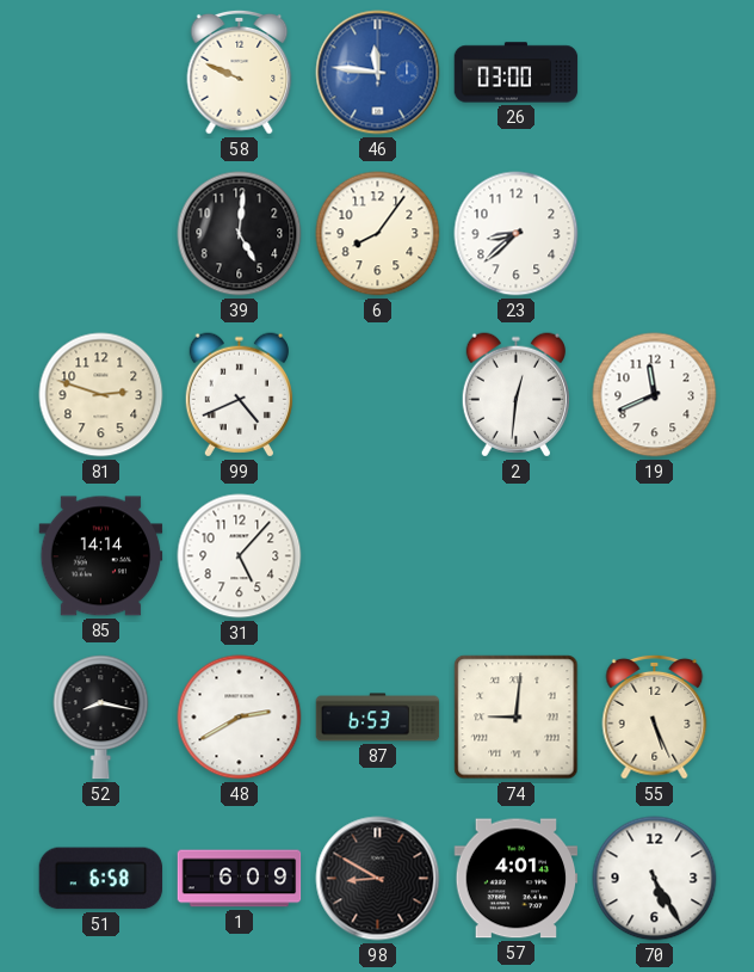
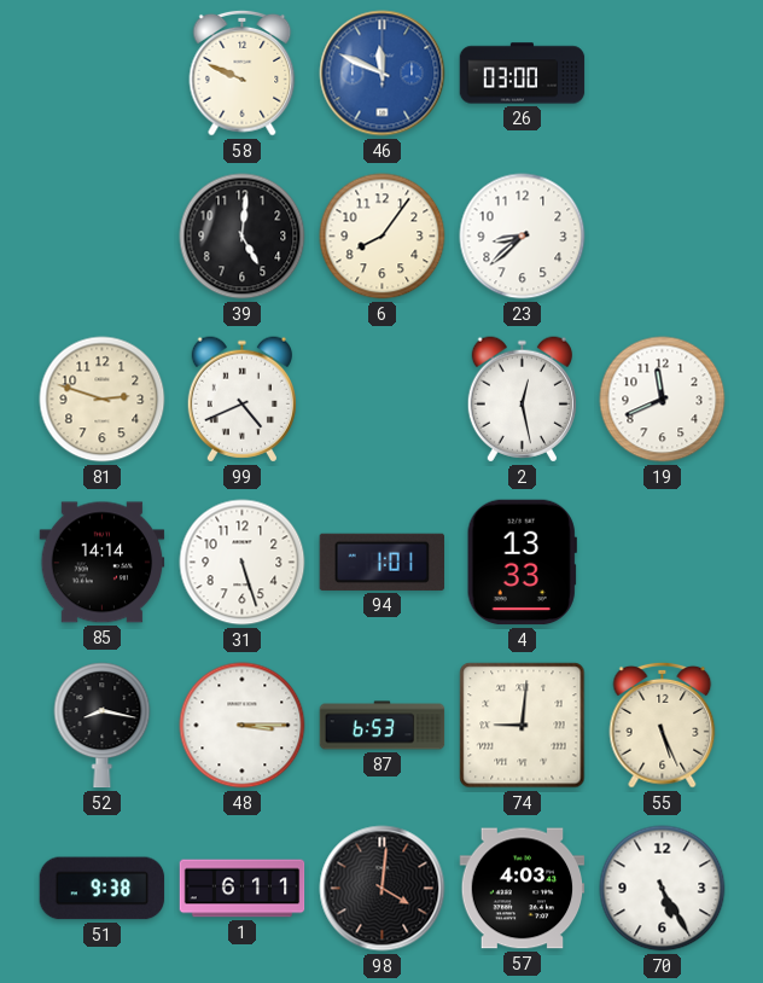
46: 11:46 -> 11:49 (383, 74)
2: 12:31 -> 12:28 (522, 400)
31: 5:07 -> 5:27 (243, 563)
94: none -> 1:01 (381, 562)
4: none -> 13:33 (522, 563)
48: 2:40 -> 3:15 (243, 726)
51: 6:58 -> 9:38 (103, 889)
1: 6:09 -> 6:11 (243, 889)
98: 8:50 -> 4:01 (383, 889)
57: 4:01 -> 4:03 (523, 889)
